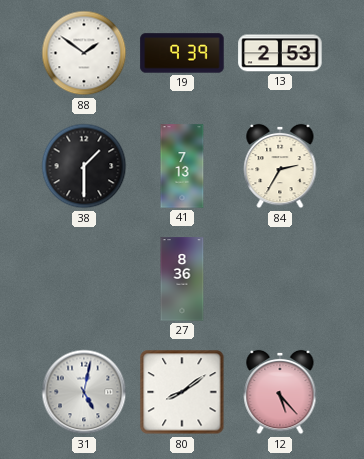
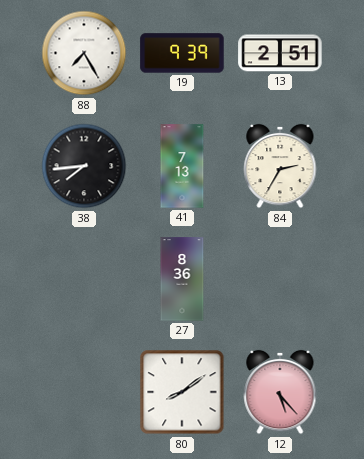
88: 1:51 -> 7:25 (84, 53)
13: 2:53 -> 2:51 (280, 53)
38: 1:30 -> 7:44 (84, 166)
31: 5:02 -> none (84, 392)
